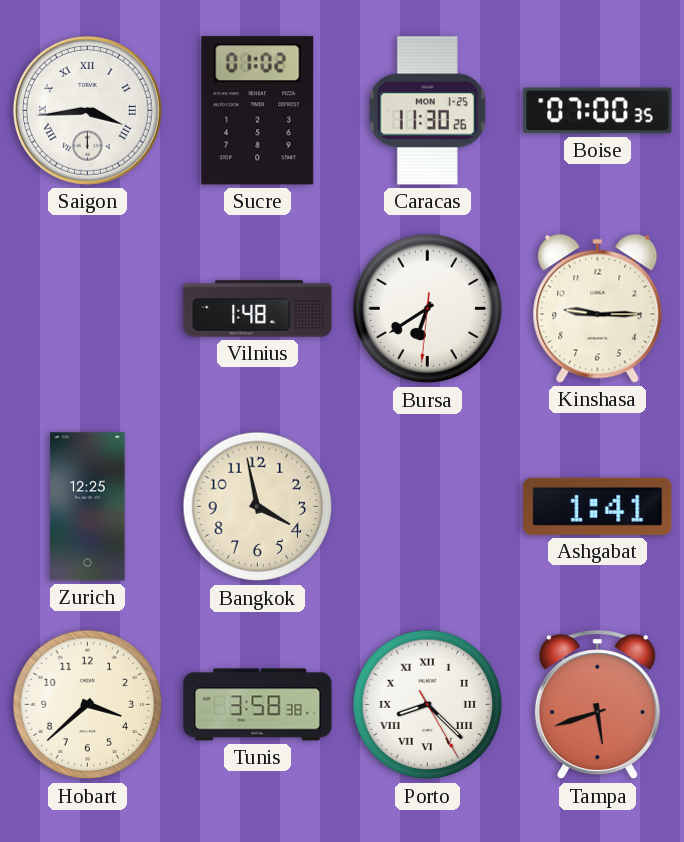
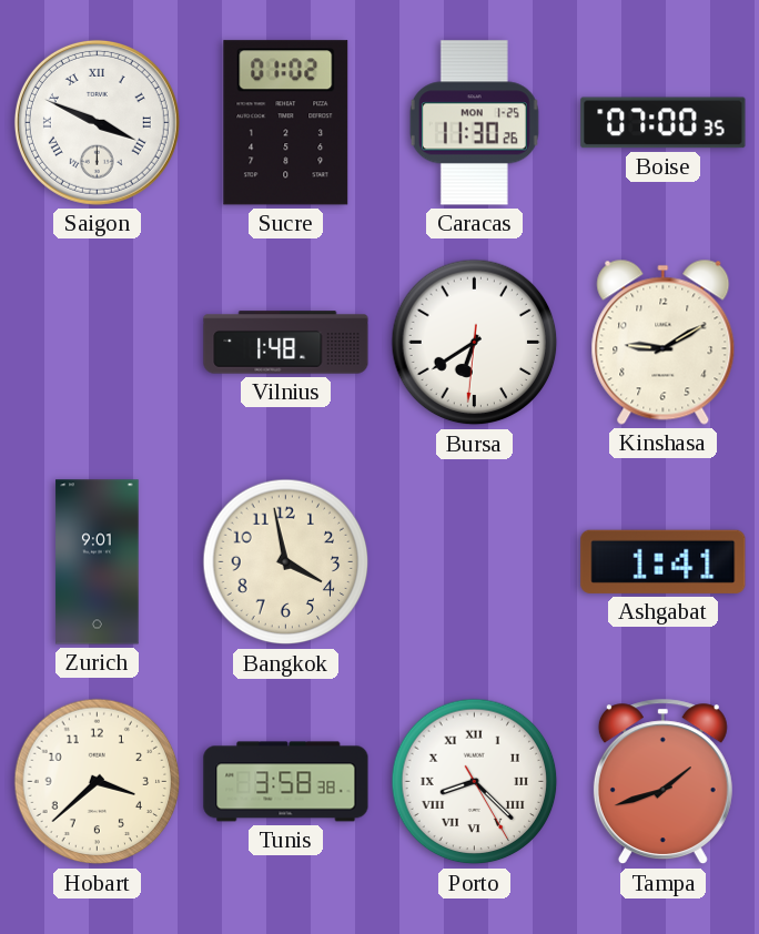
Saigon: 3:44 -> 3:49 (97, 122)
Kinshasa: 9:15 -> 9:10 (664, 342)
Zurich: 12:25 -> 9:01 (98, 562)
Tampa: 5:42 -> 1:42 (662, 782)
